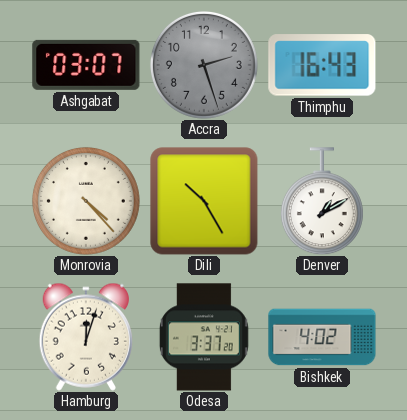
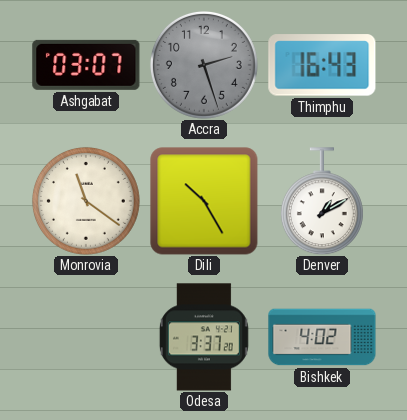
Monrovia: 4:23 -> 11:21 (86, 201)
Hamburg: 12:03 -> none (86, 337)
